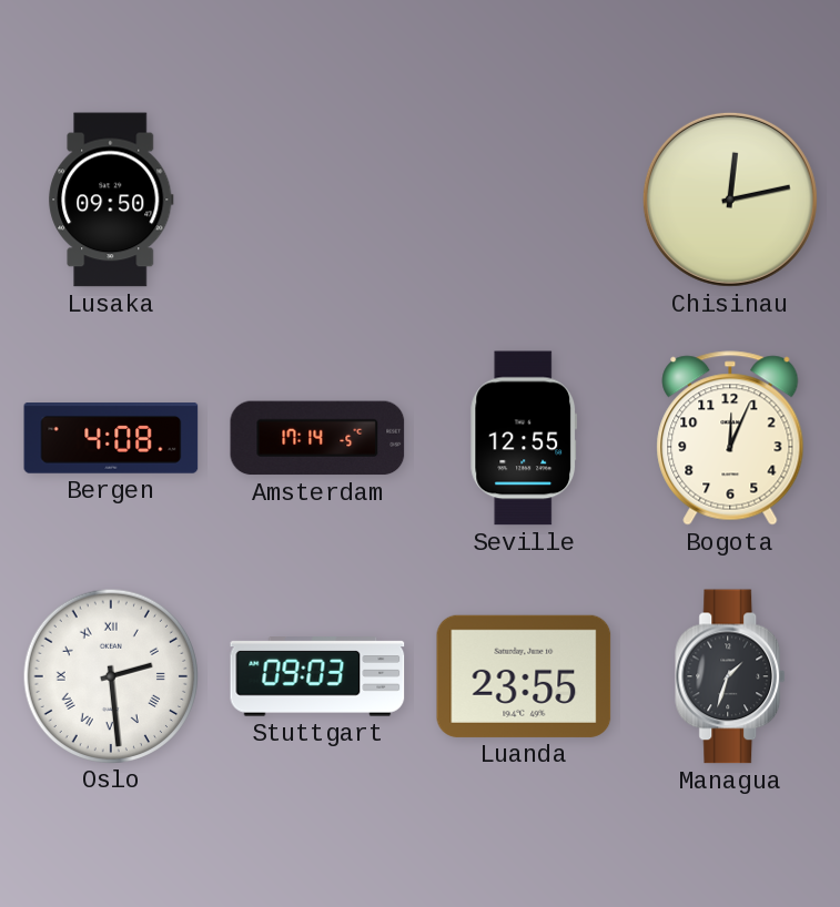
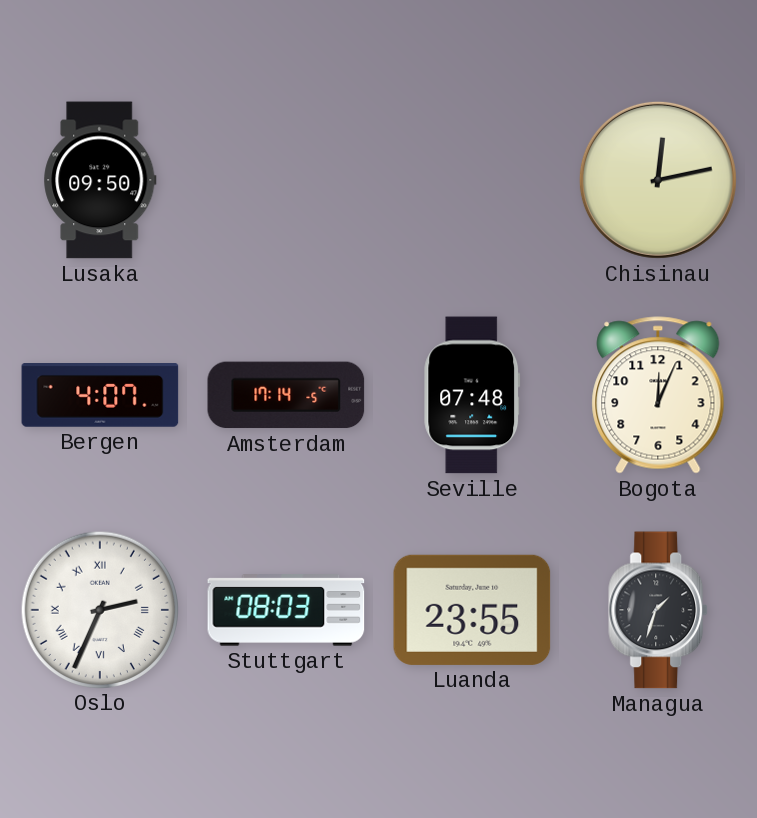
Bergen: 4:08 -> 4:07 (100, 396)
Seville: 12:55 -> 07:48 (472, 395)
Oslo: 2:29 -> 2:34 (99, 609)
Stuttgart: 09:03 -> 08:03 (286, 610)
